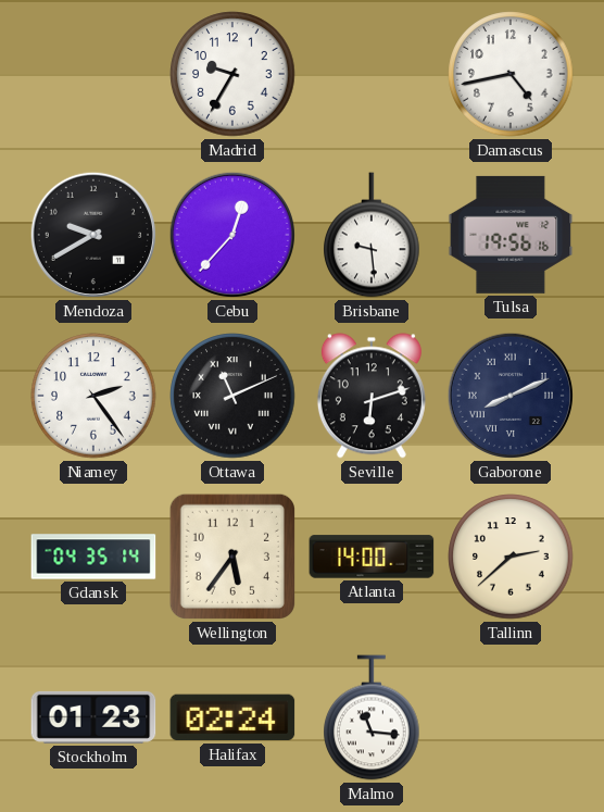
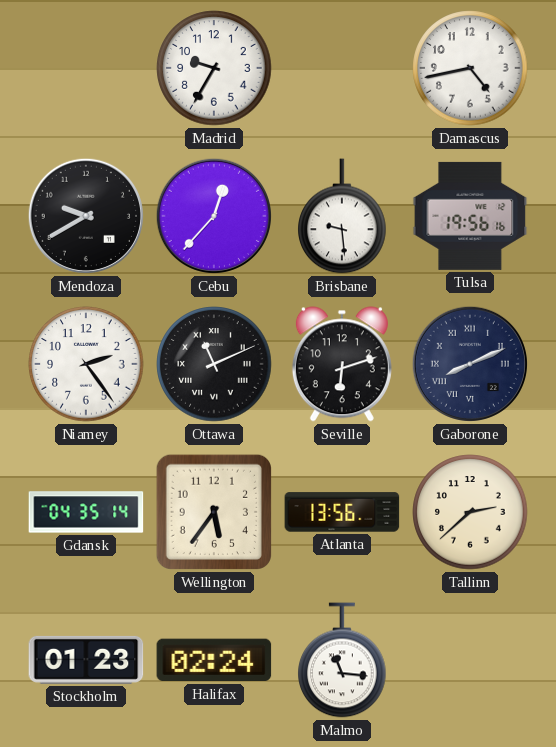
Atlanta: 14:00 -> 13:56 (342, 512)
